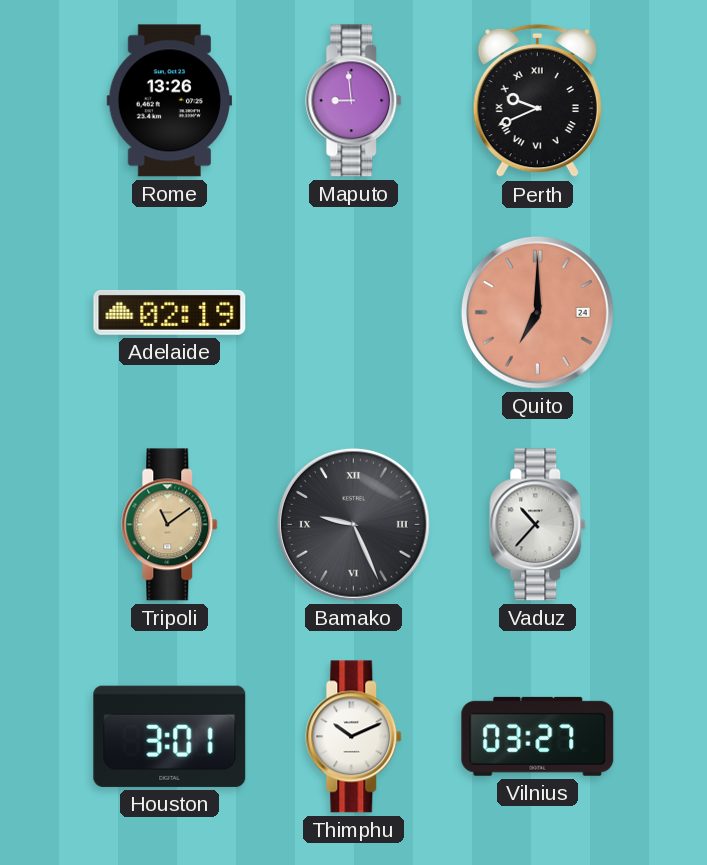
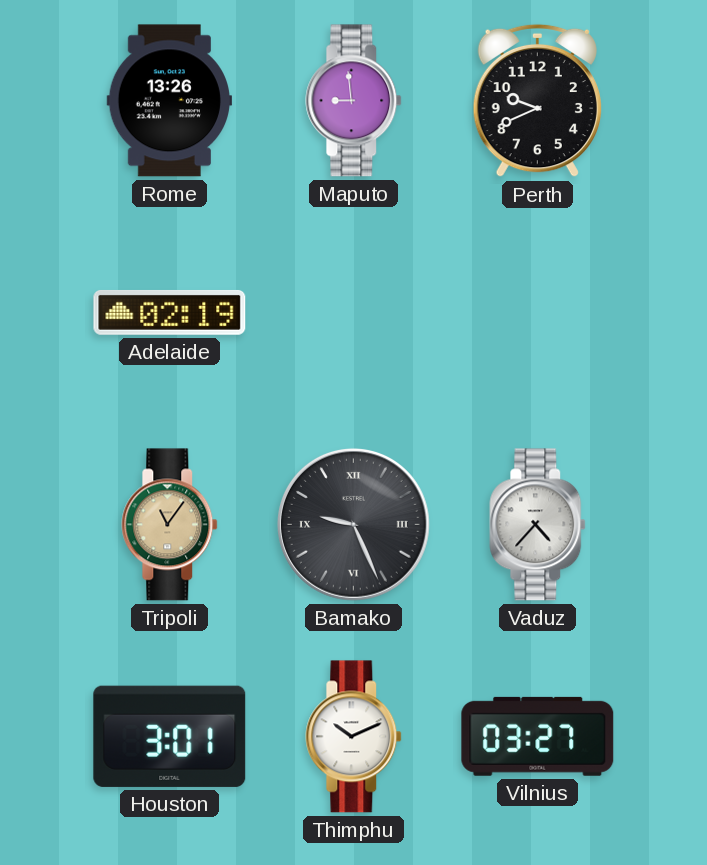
Perth numerals: Roman -> Arabic (537, 101)
Quito: 7:00 -> none (537, 312)
Tripoli: 11:09 -> 11:06 (170, 525)
Vaduz: 10:37 -> 4:37 (538, 525)
